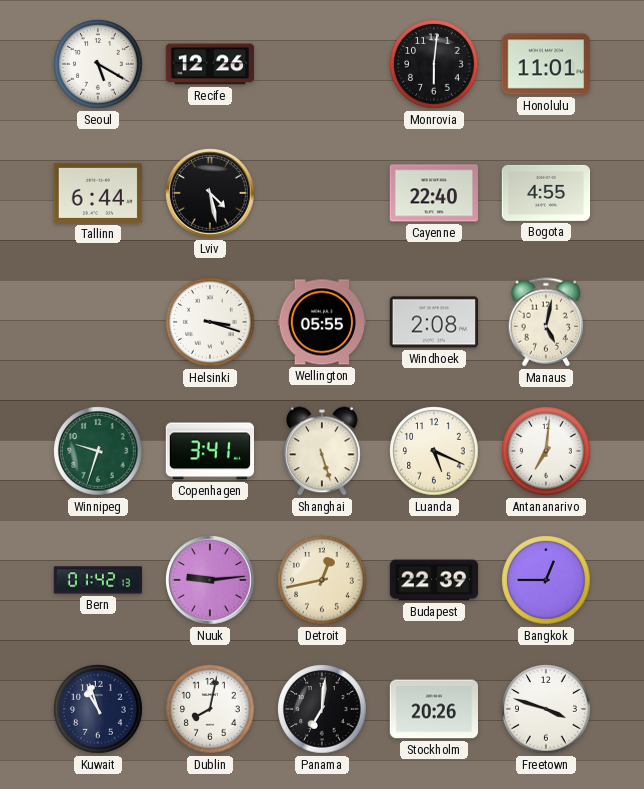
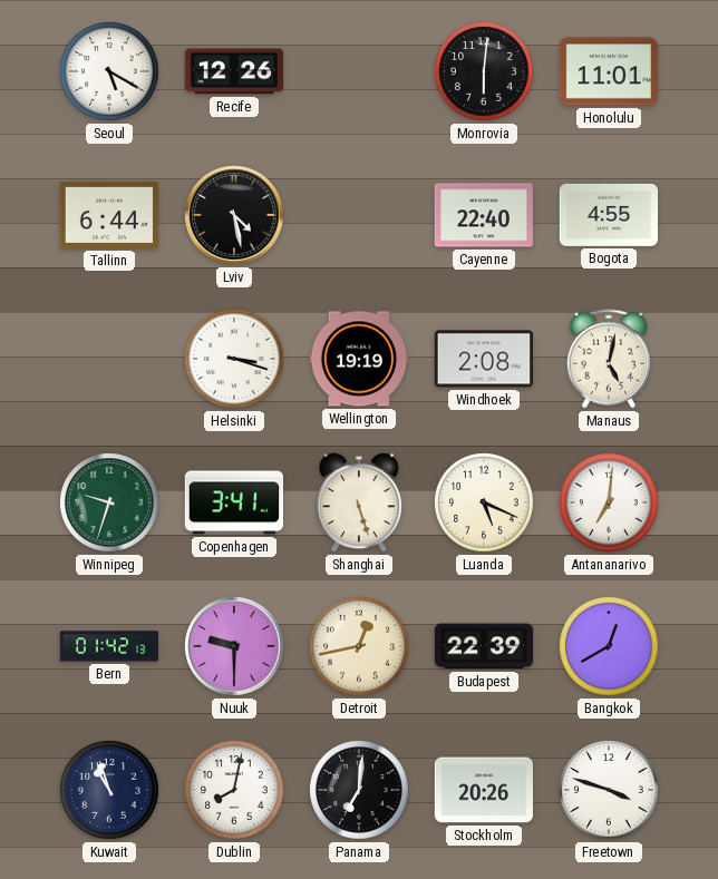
Wellington: 05:55 -> 19:19 (359, 359)
Nuuk: 9:14 -> 9:30 (234, 646)
Bangkok: 12:45 -> 12:40 (609, 646)
